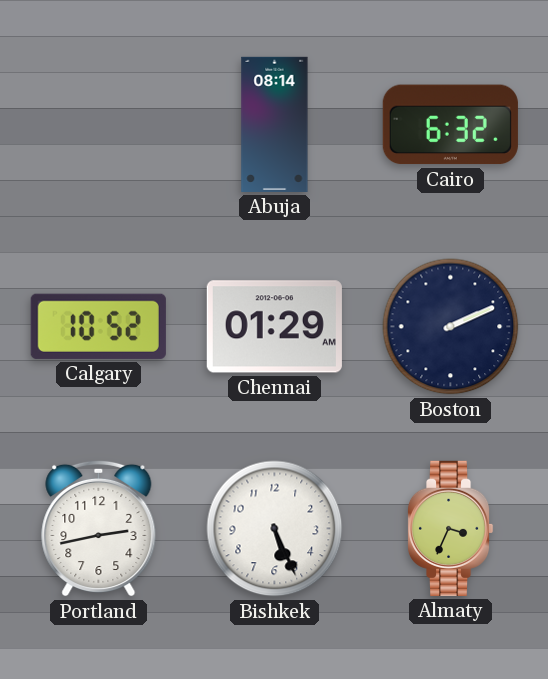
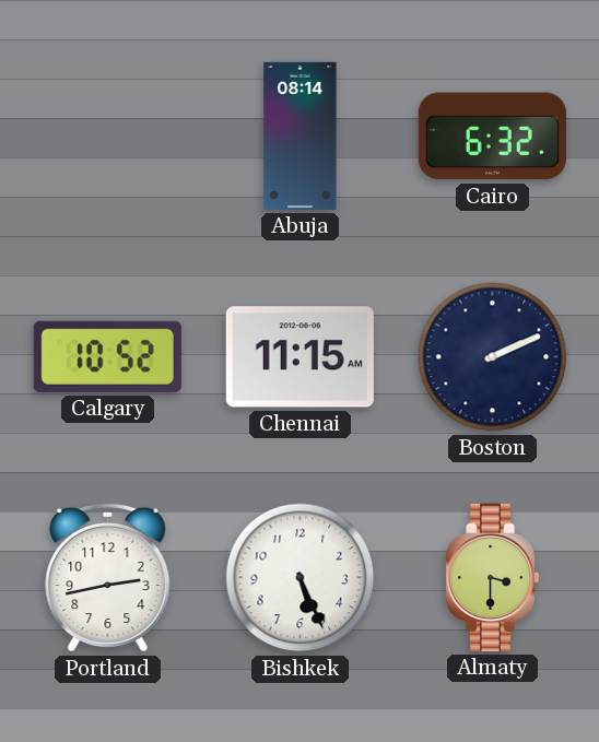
Chennai: 01:29 -> 11:15 (299, 357)
Almaty: 3:34 -> 3:30 (492, 577)
